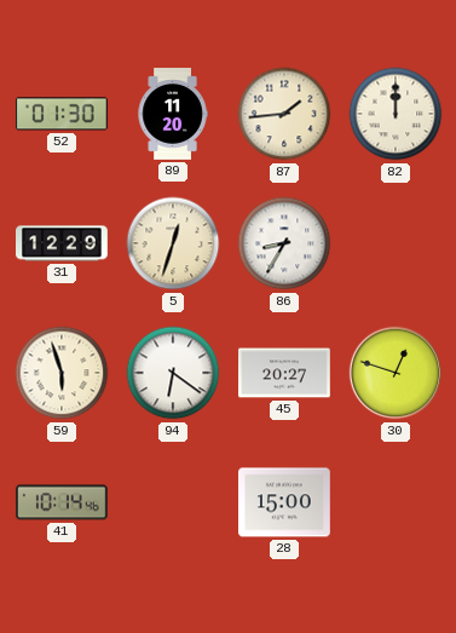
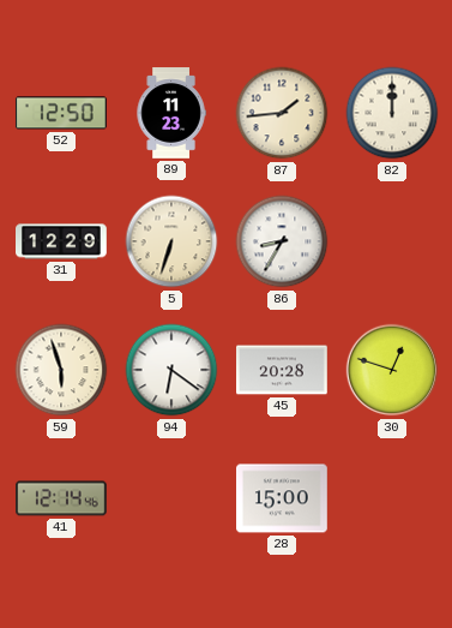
52: 01:30 -> 12:50 (61, 113)
89: 11:20 -> 11:23 (171, 113)
5: 12:33 -> 6:33 (171, 241)
45: 20:27 -> 20:28 (283, 370)
41: 10:14 -> 12:14 (62, 498)
